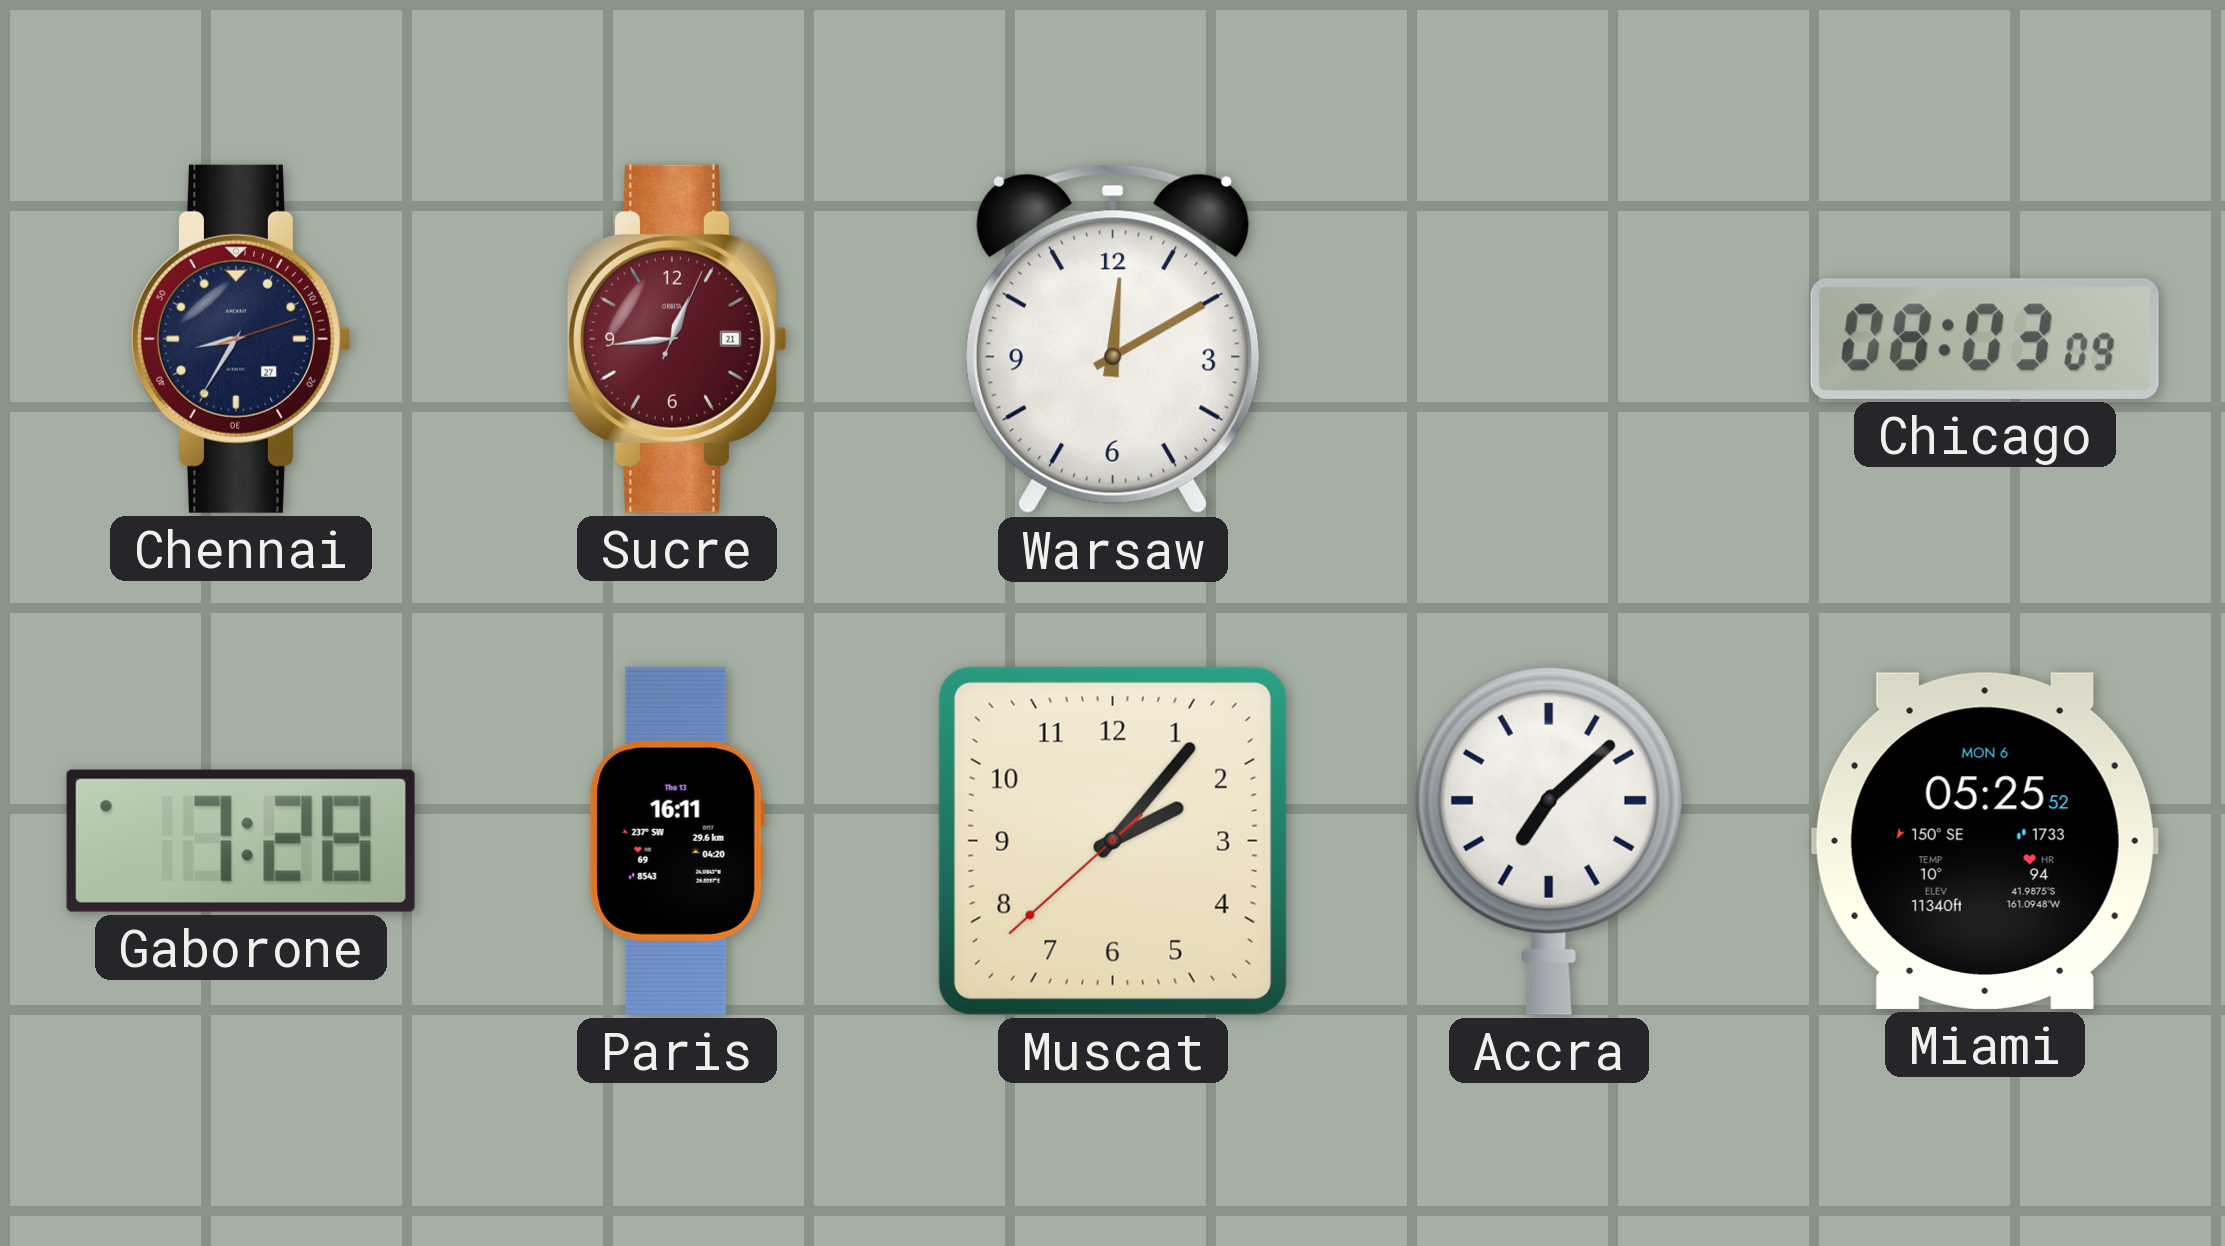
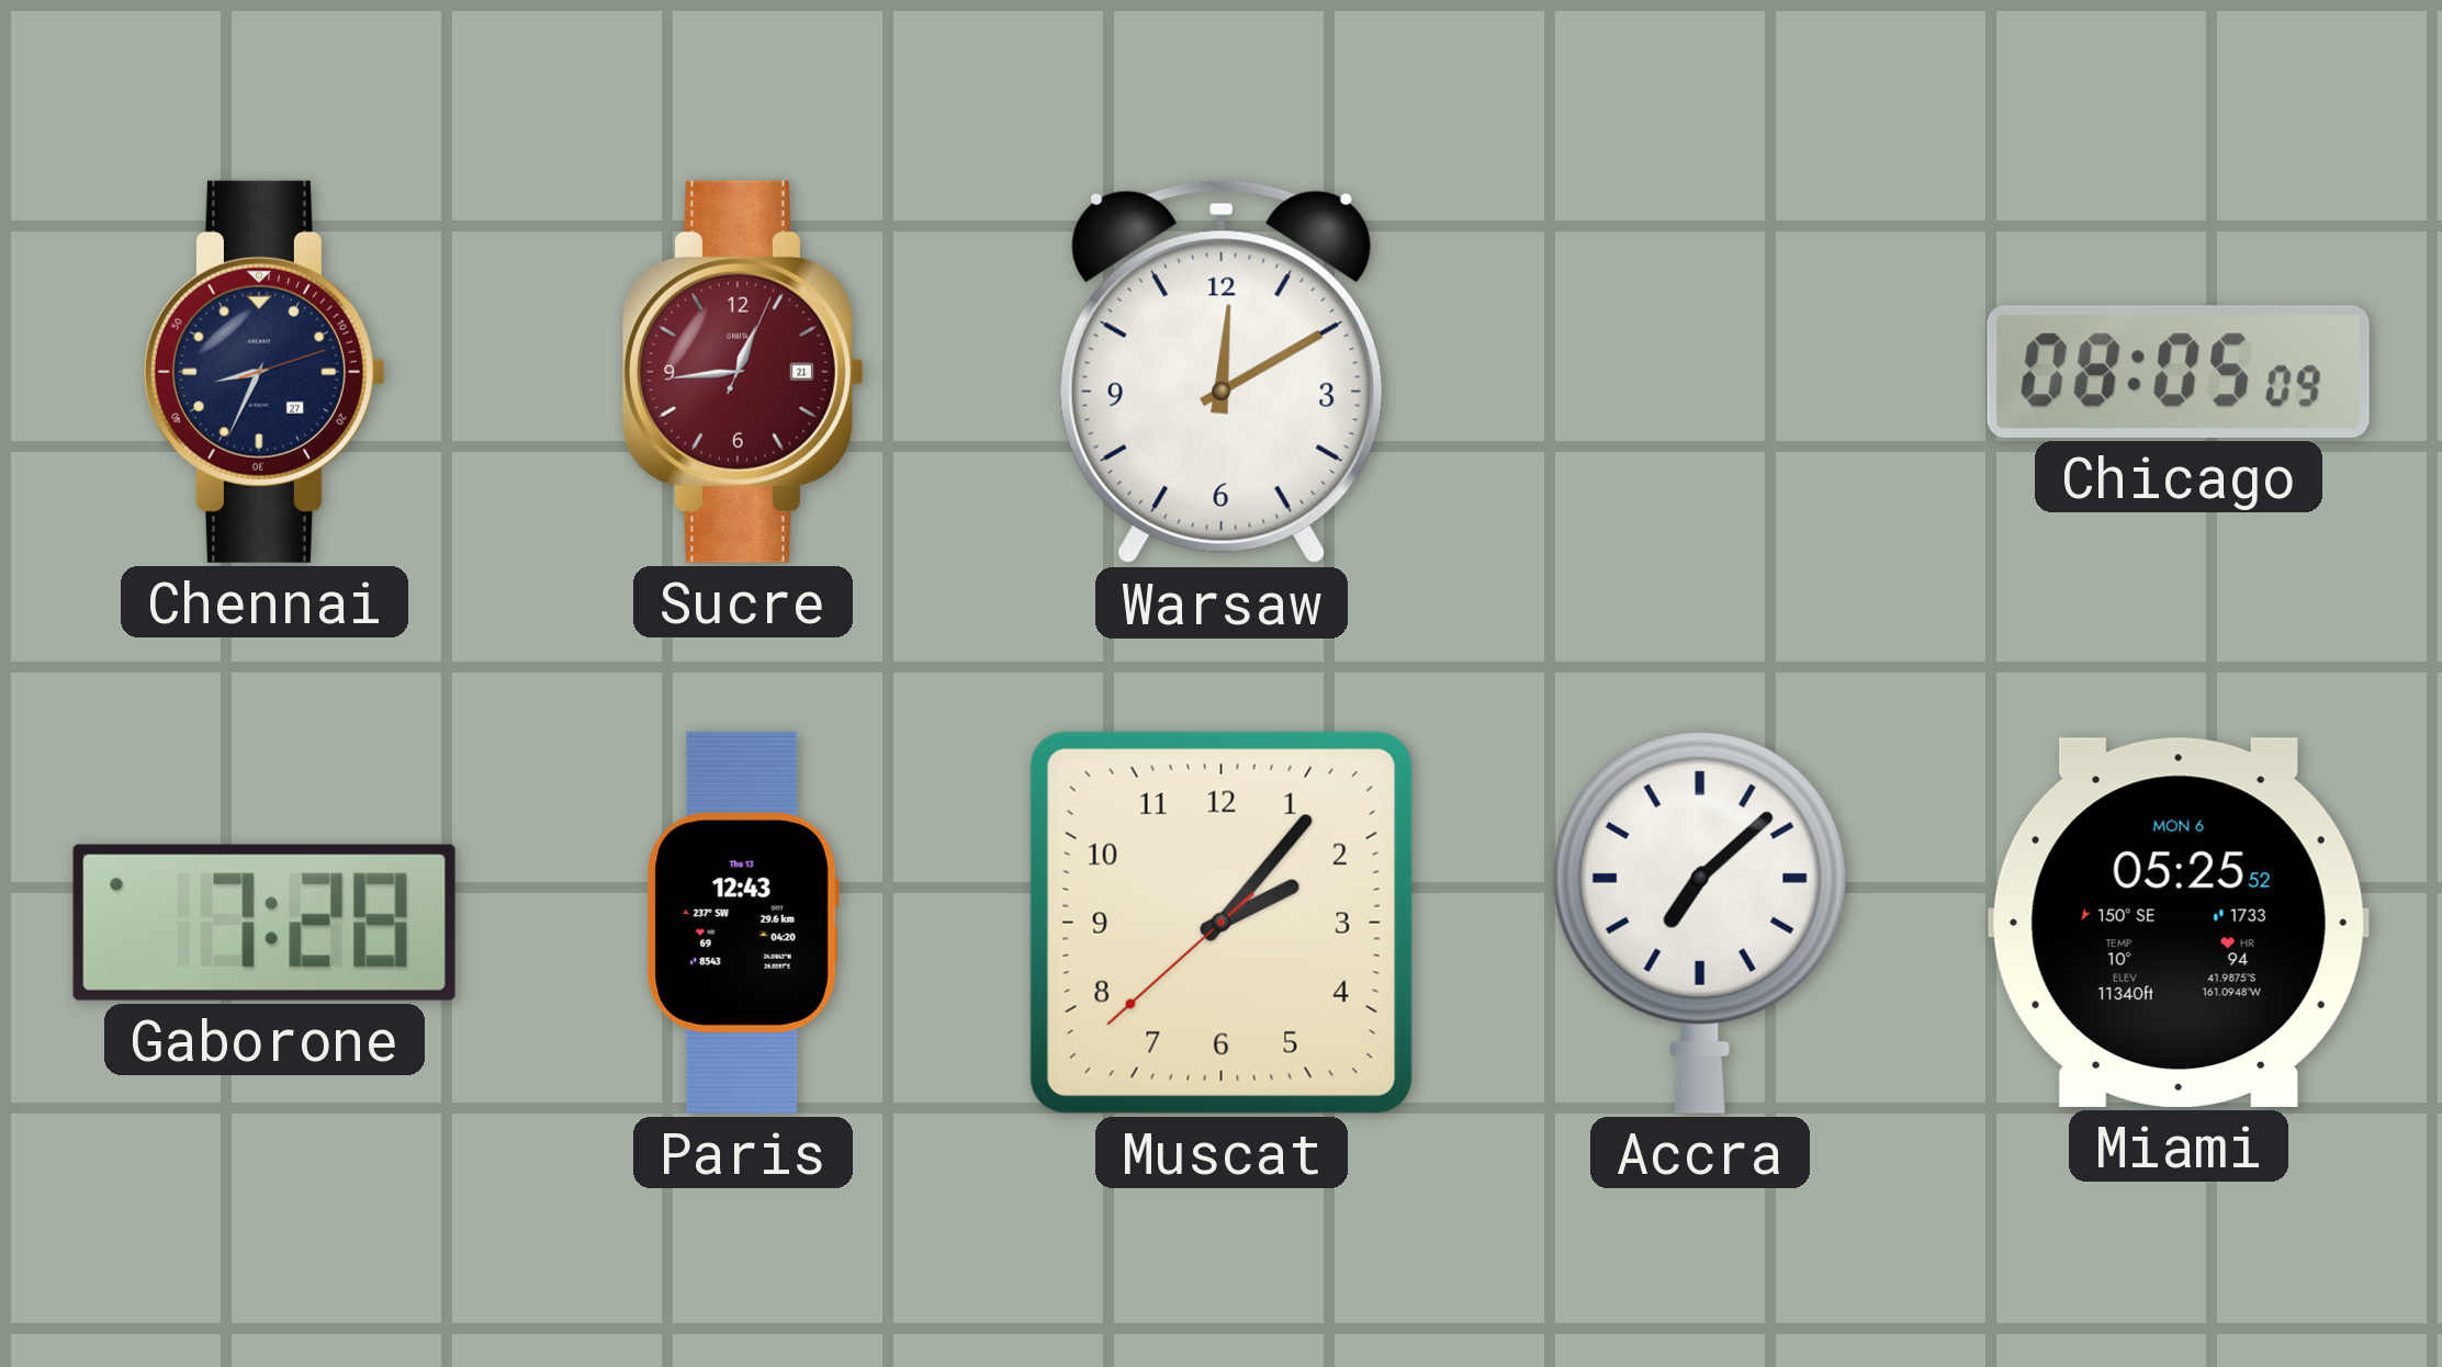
Chennai: 8:35 -> 8:34 (265, 372)
Chicago: 08:03 -> 08:05 (2179, 372)
Paris: 16:11 -> 12:43 (743, 923)
